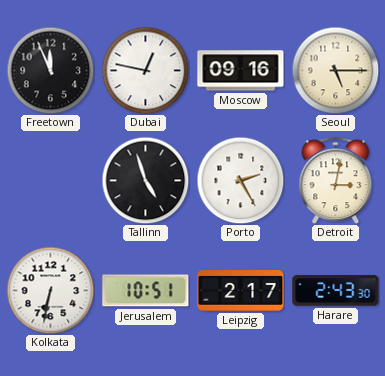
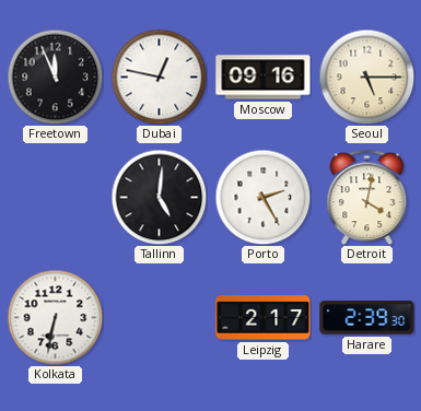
Tallinn: 4:57 -> 5:01 (159, 197)
Detroit: 3:02 -> 4:02 (367, 197)
Jerusalem: 10:51 -> none (146, 291)
Harare: 2:43 -> 2:39 (367, 318)
